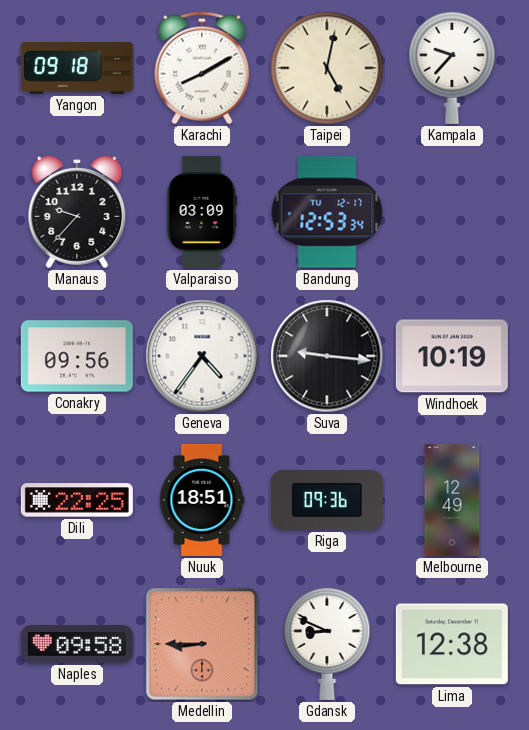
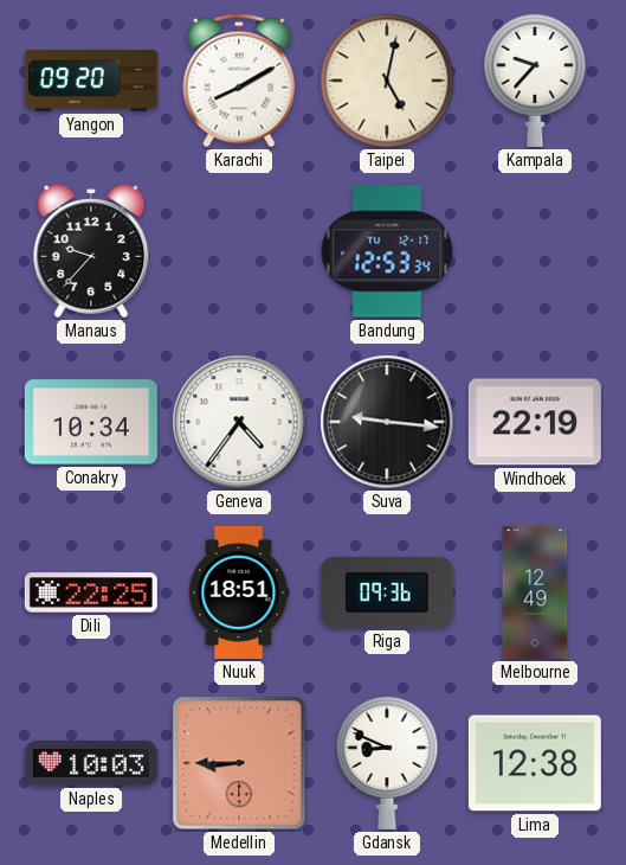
Yangon: 09:18 -> 09:20 (91, 81)
Valparaiso: 03:09 -> none (202, 212)
Conakry: 09:56 -> 10:34 (91, 422)
Windhoek: 10:19 -> 22:19 (535, 422)
Naples: 09:58 -> 10:03 (91, 763)
